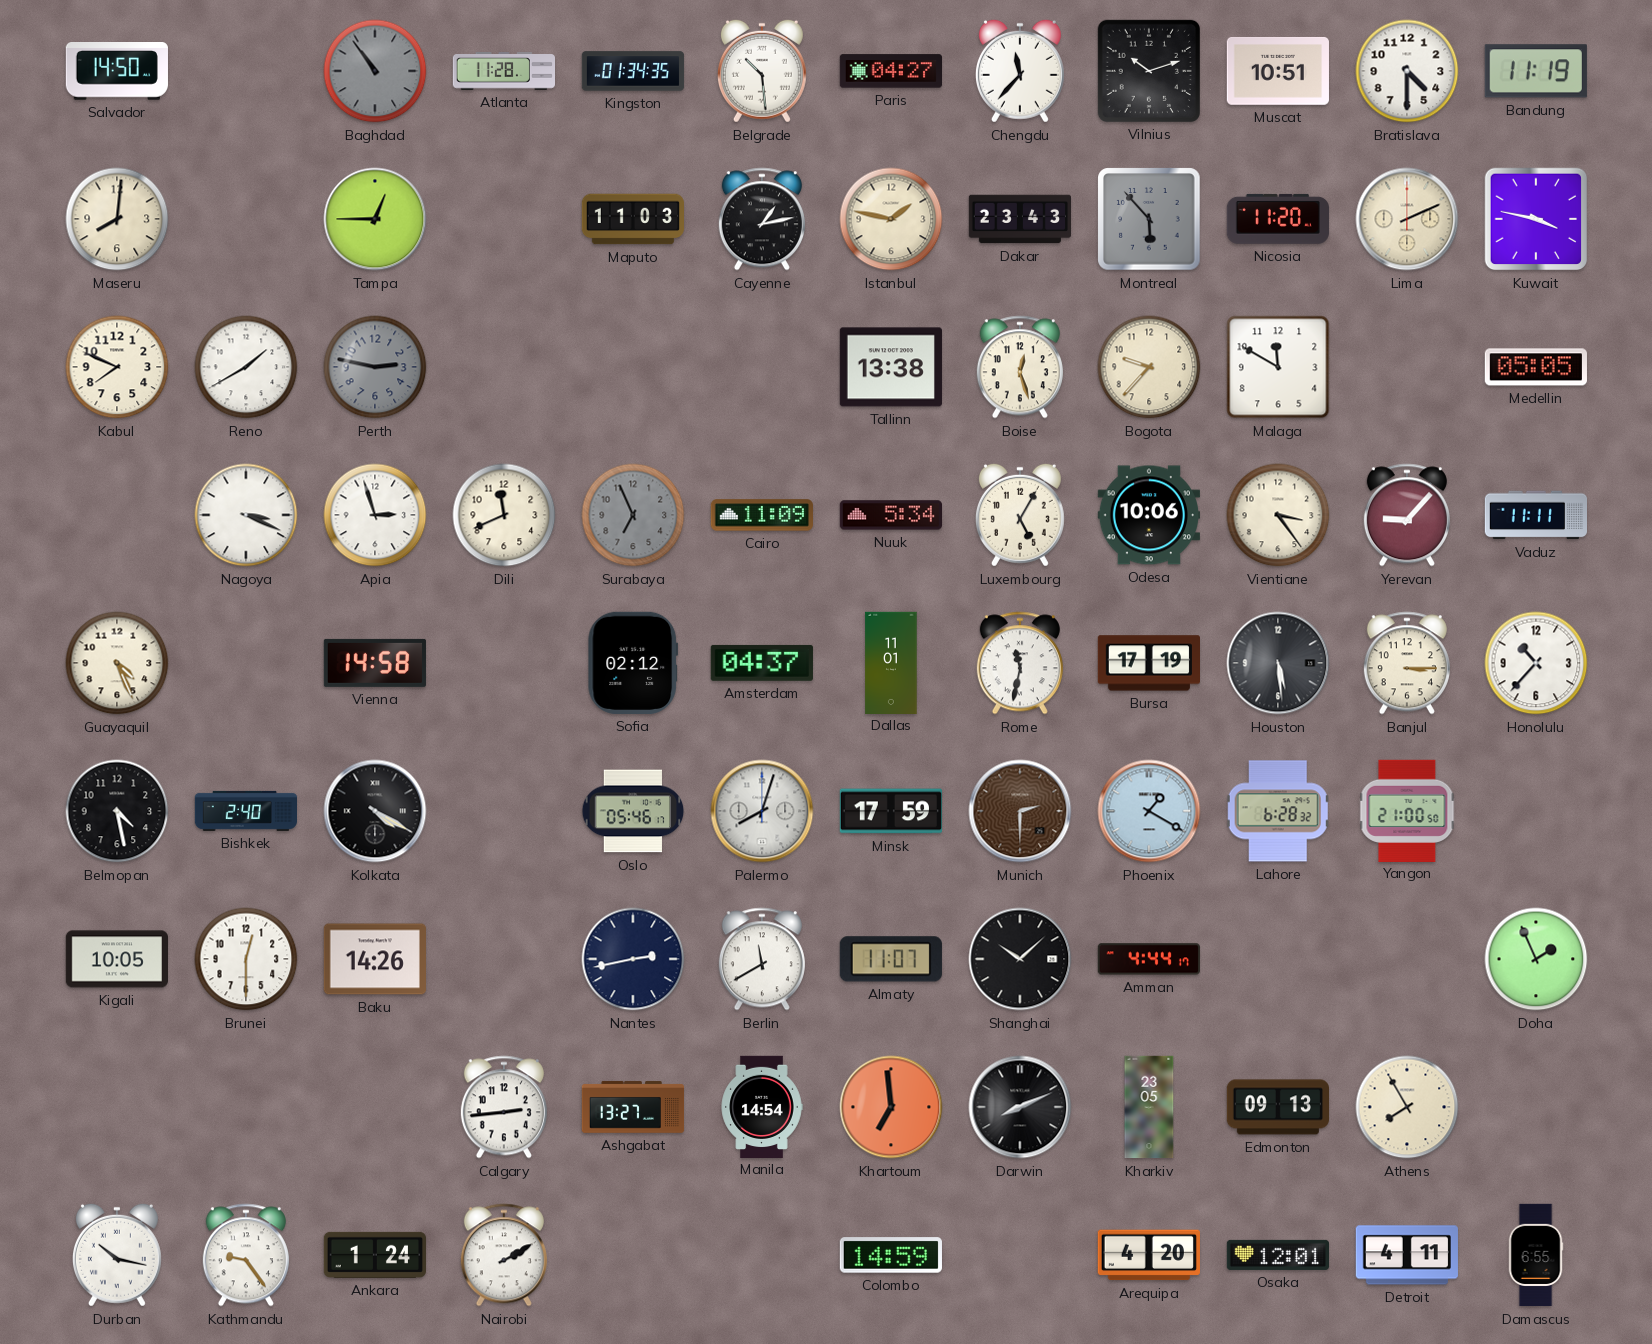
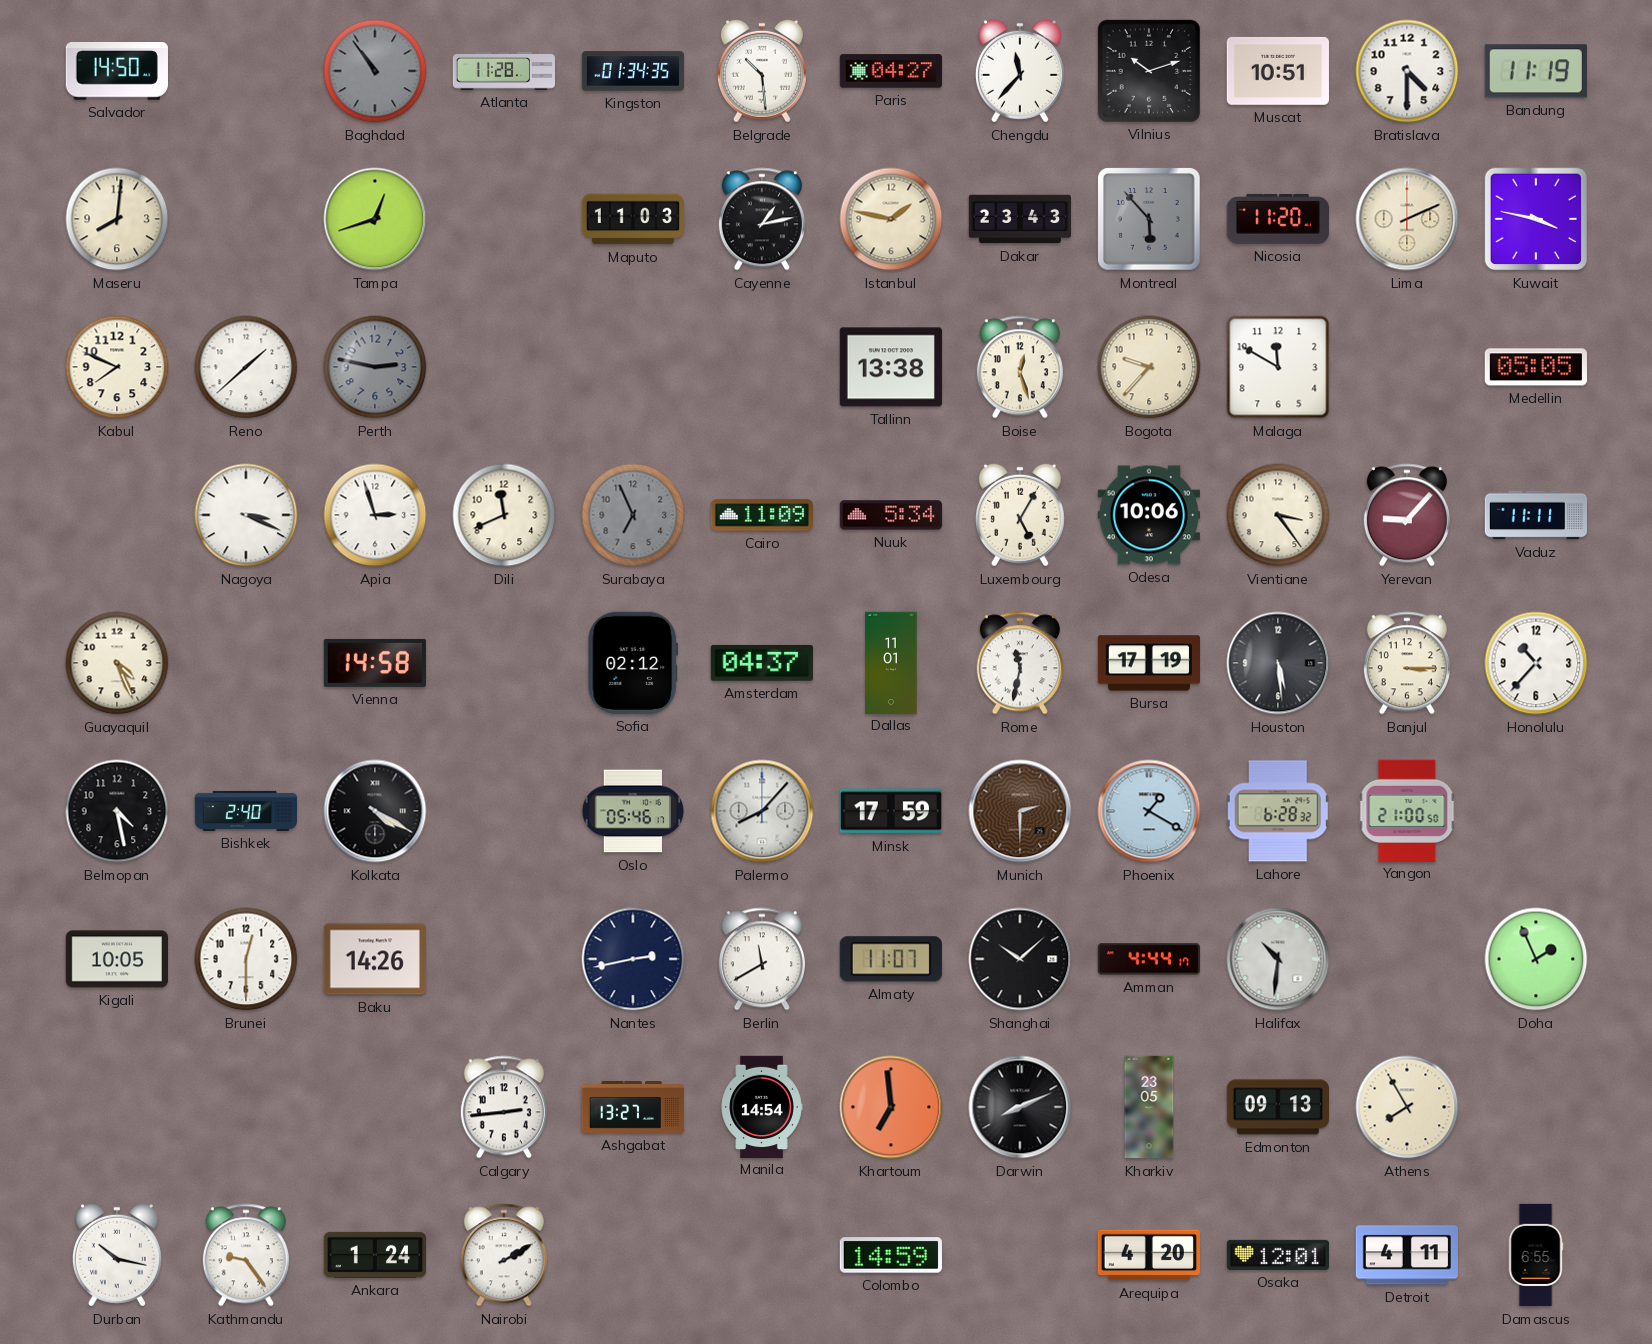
Tampa: 12:45 -> 12:42 (375, 219)
Reno: 1:40 -> 1:38 (246, 367)
Palermo: 8:03 -> 8:07 (762, 811)
Halifax: none -> 10:31 (1278, 959)
